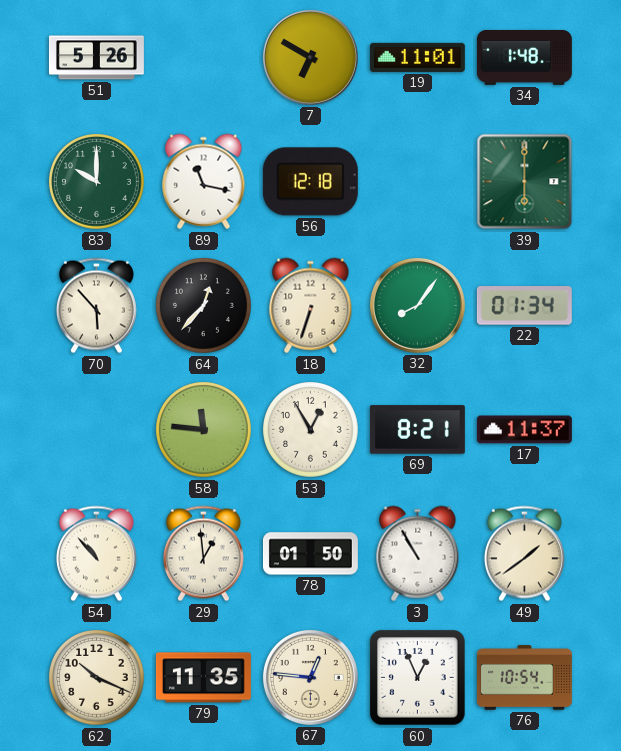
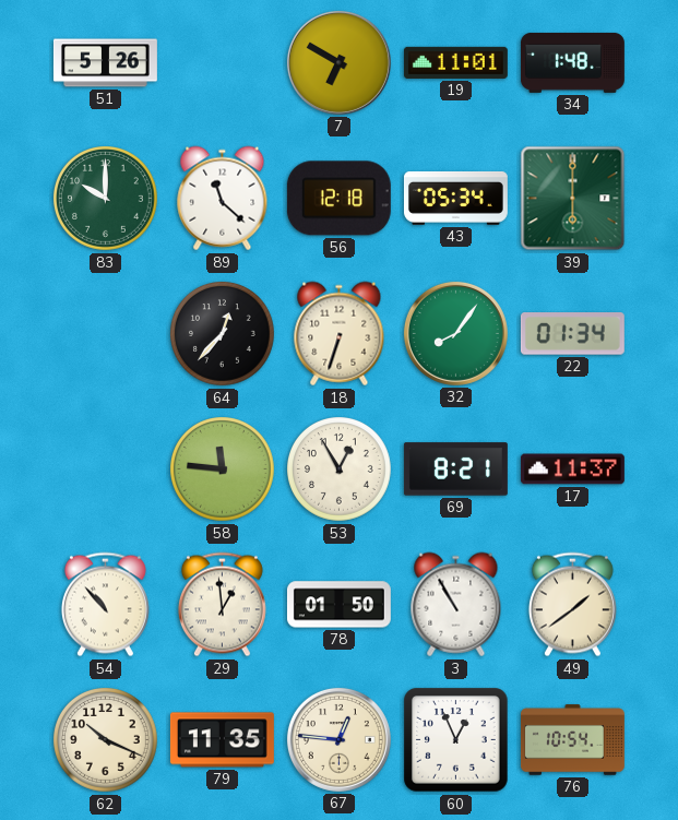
89: 11:17 -> 11:22 (223, 199)
43: none -> 05:34 (455, 198)
70: 5:53 -> none (96, 306)
